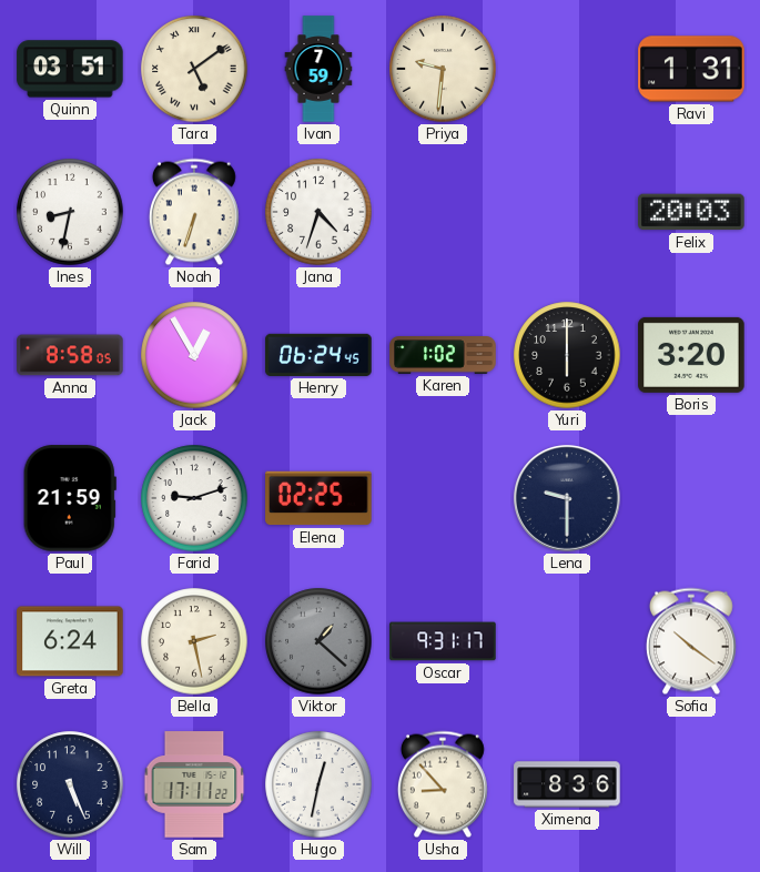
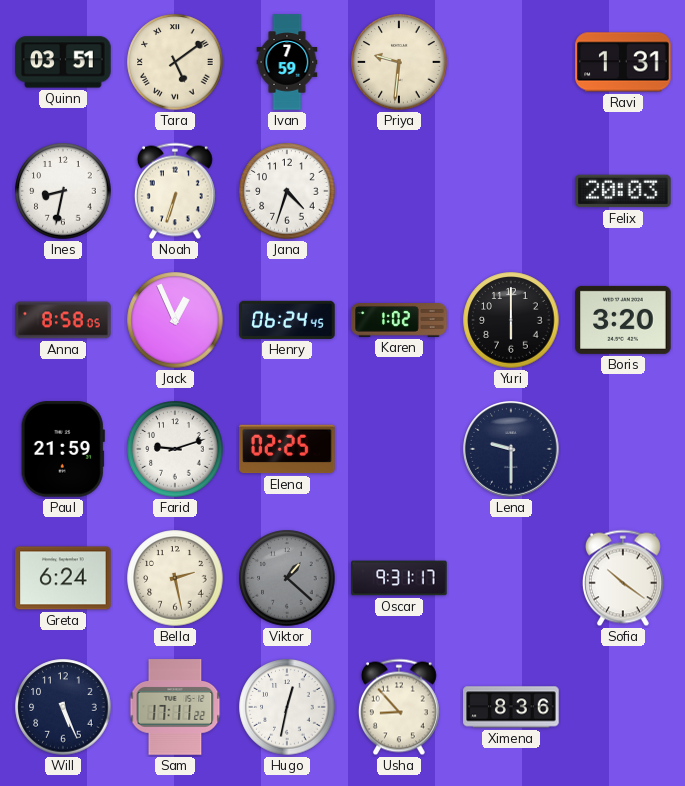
Jack: 12:55 -> 12:56 (175, 320)
